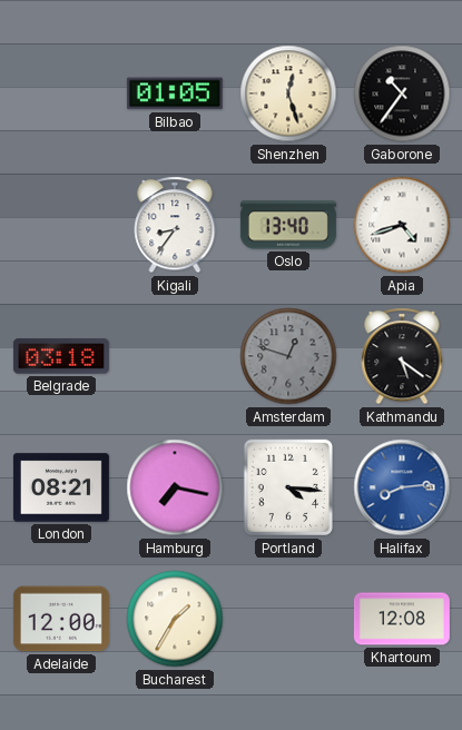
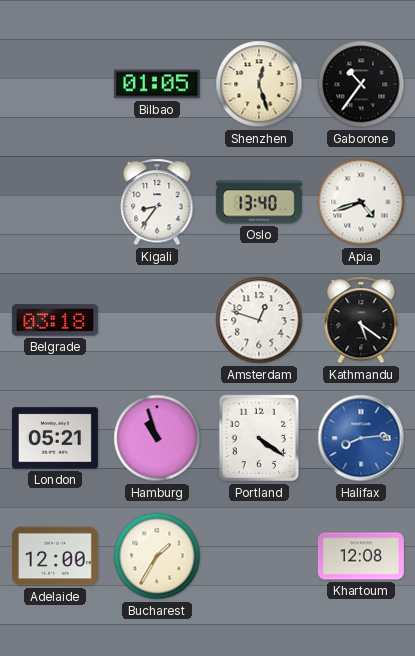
Amsterdam dial: grey -> white (259, 320)
London: 08:21 -> 05:21 (55, 438)
Hamburg: 7:17 -> 10:57 (157, 438)
Portland: 4:16 -> 4:21 (258, 438)
